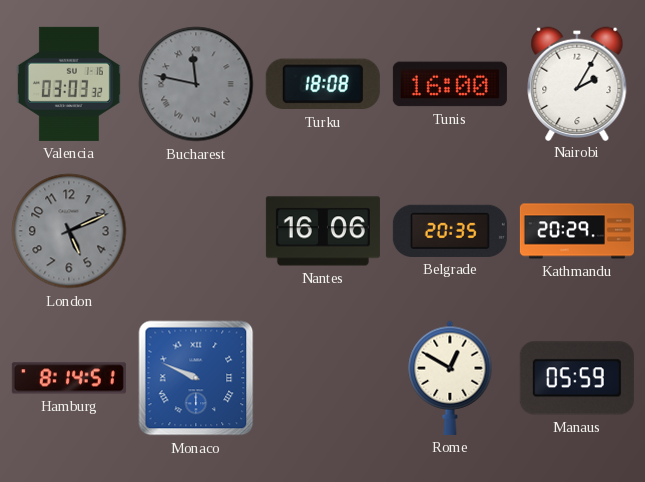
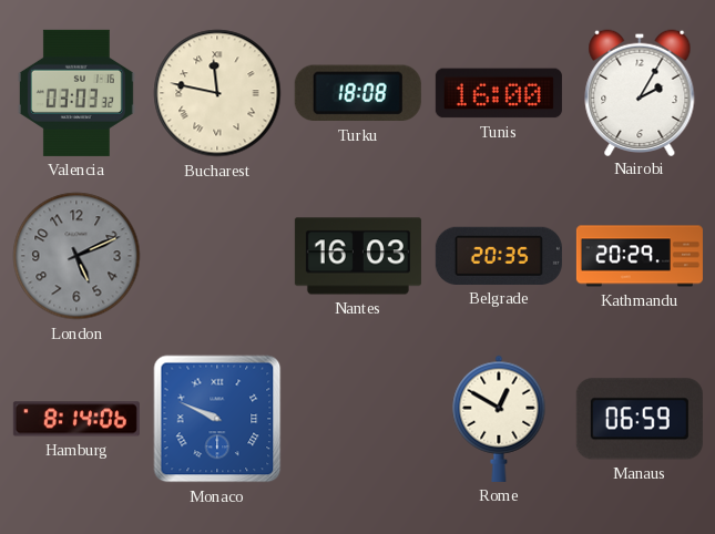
Bucharest dial: grey -> cream (217, 93)
Nantes: 16:06 -> 16:03 (358, 256)
Hamburg: 8:14:51 -> 8:14:06 (76, 419)
Manaus: 05:59 -> 06:59 (640, 419)
